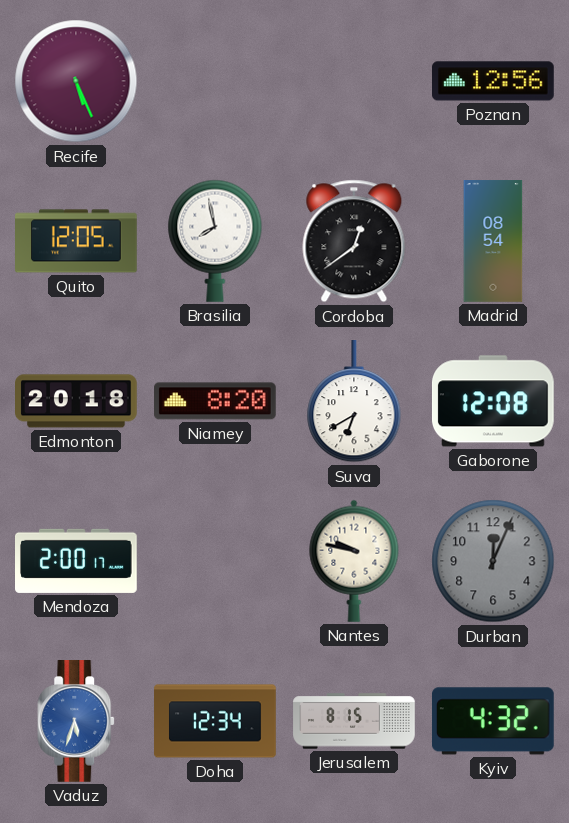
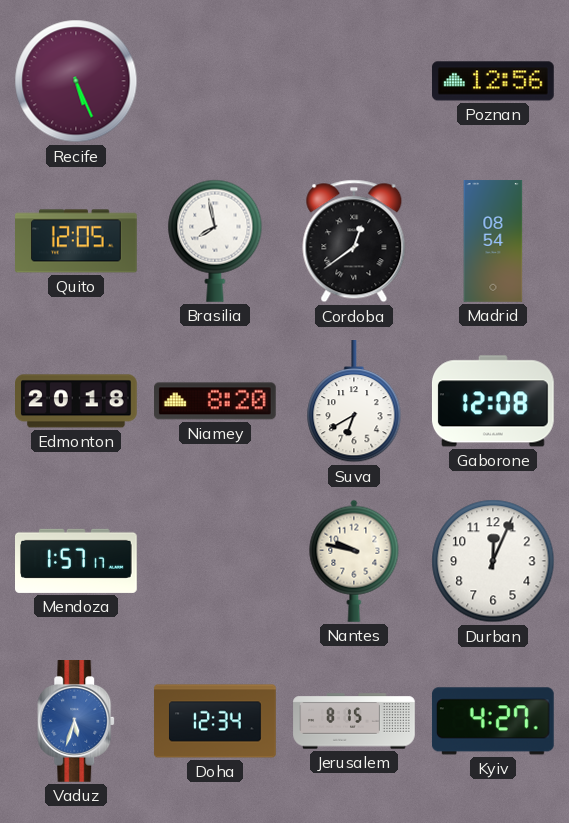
Mendoza: 2:00 -> 1:57 (77, 561)
Durban dial: grey -> white (493, 561)
Kyiv: 4:32 -> 4:27 (493, 721)
